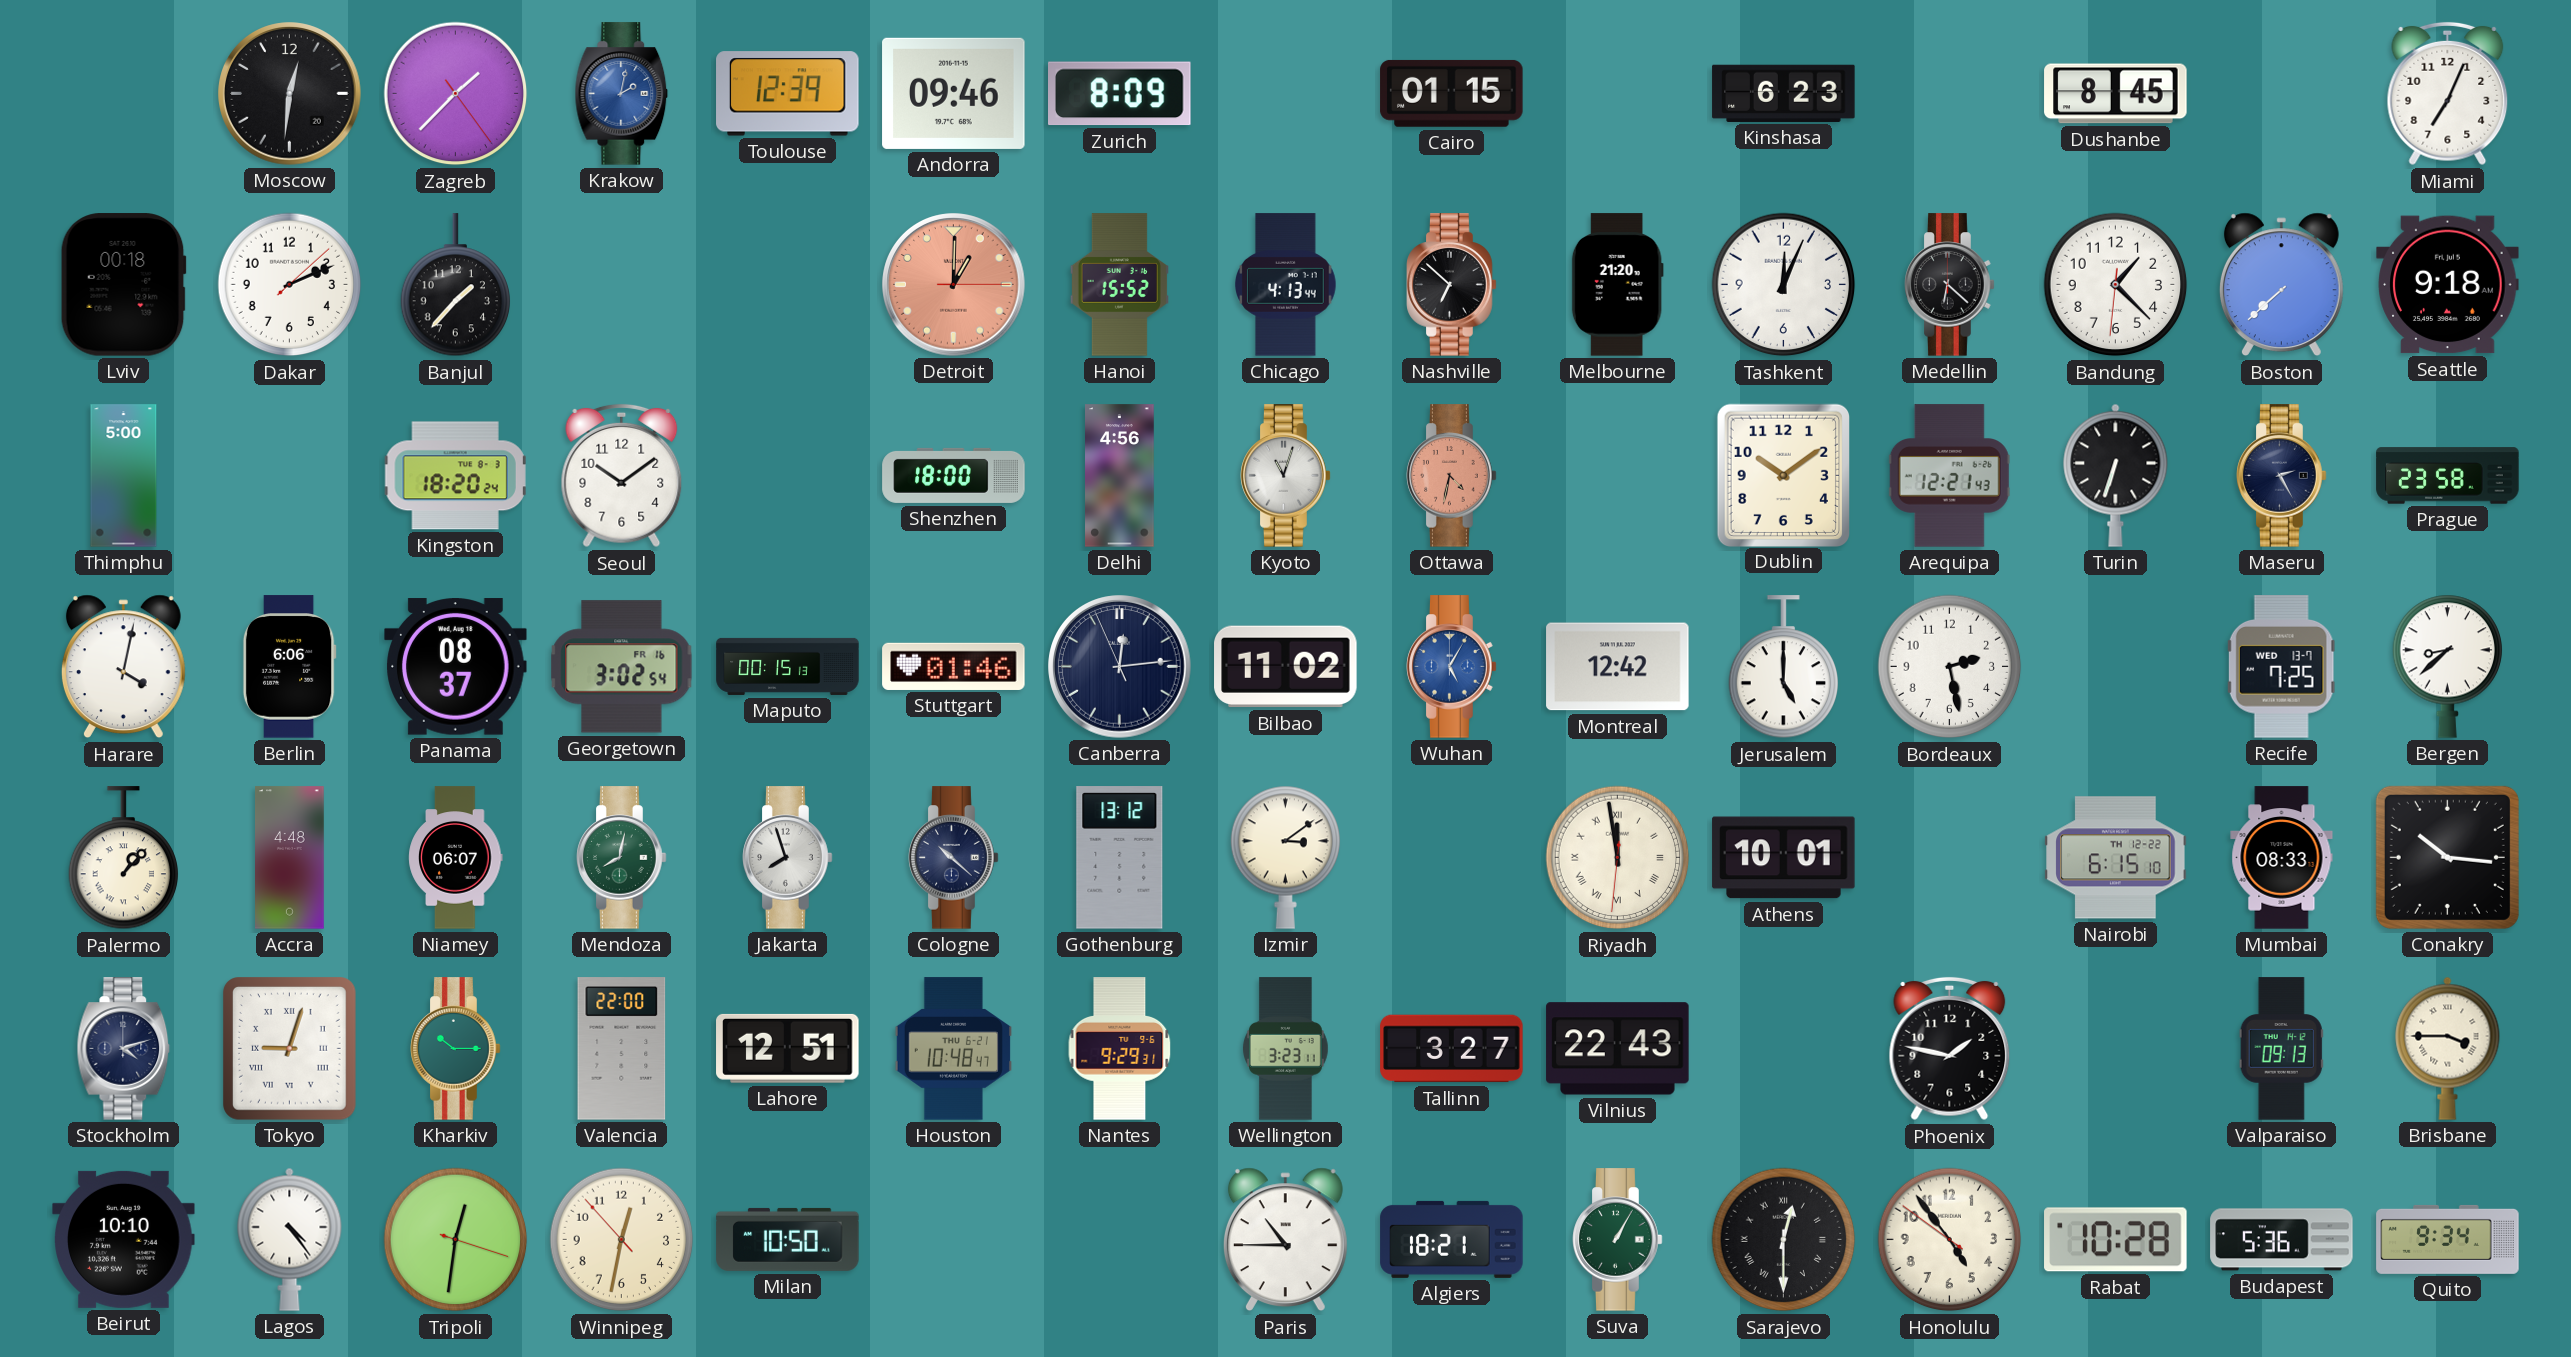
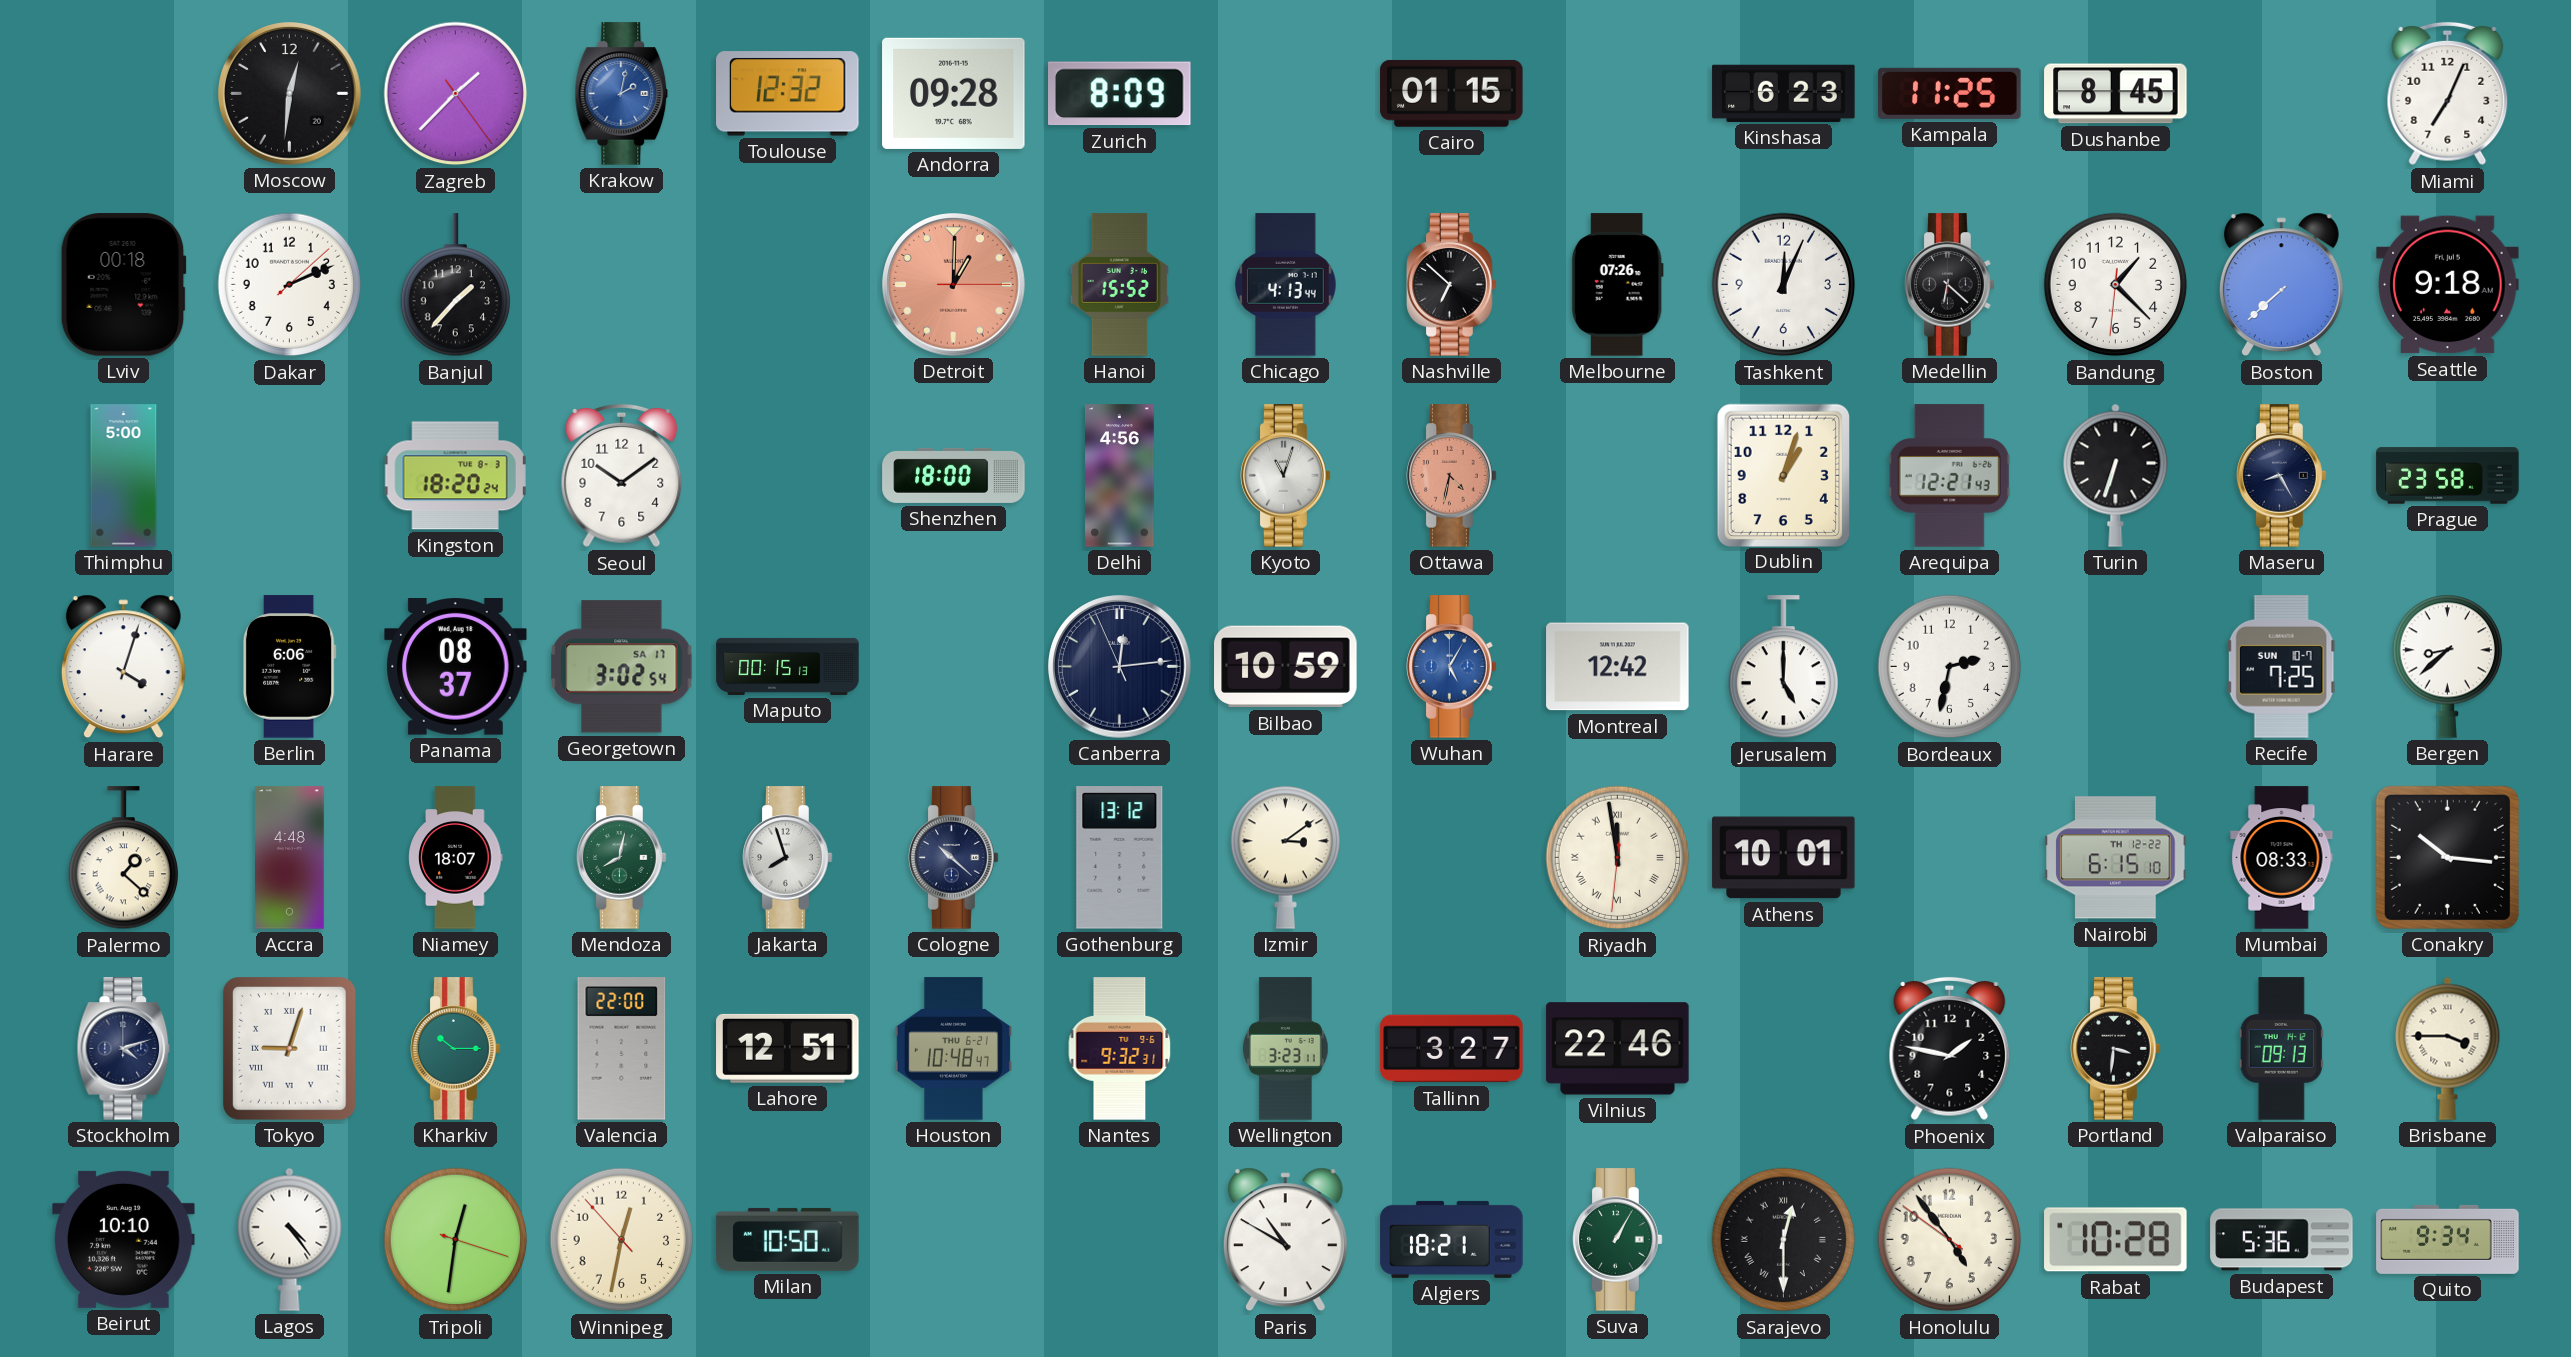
Toulouse: 12:39 -> 12:32 (788, 94)
Andorra: 09:46 -> 09:28 (954, 93)
Kampala: none -> 11:25 (1950, 93)
Melbourne: 21:20 -> 07:26 (1617, 285)
Dublin: 10:09 -> 1:03 (1783, 475)
Maseru: 2:25 -> 8:25 (2282, 476)
Harare: 4:02 -> 4:03 (123, 667)
Georgetown date: FR 16 -> SA 17 (622, 667)
Stuttgart: 01:46 -> none (954, 666)
Bilbao: 11:02 -> 10:59 (1286, 667)
Bordeaux: 2:28 -> 2:32 (1950, 667)
Recife date: WED 13-7 -> SUN 10-7 (2282, 667)
Palermo: 1:07 -> 1:22 (123, 858)
Niamey: 06:07 -> 18:07 (456, 858)
Nantes: 9:29 -> 9:32 (1120, 1049)
Vilnius: 22:43 -> 22:46 (1618, 1049)
Portland: none -> 3:31 (2116, 1049)
Paris: 10:45 -> 10:50 (1285, 1240)
